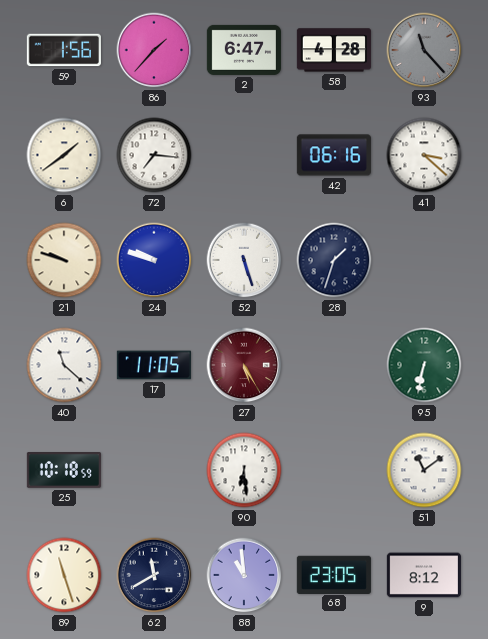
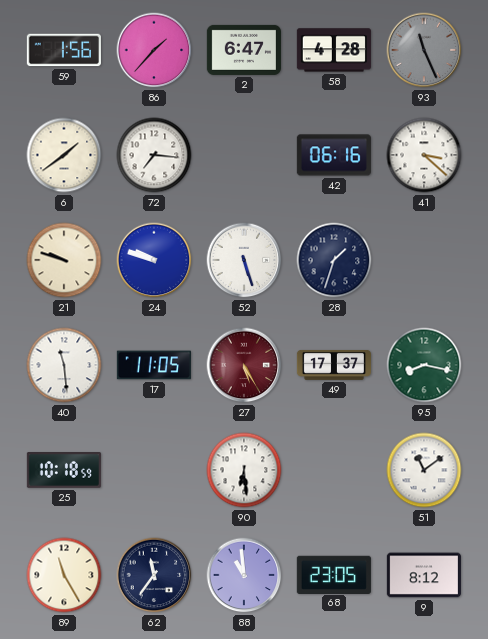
93: 11:23 -> 11:26 (424, 50)
40: 11:22 -> 11:29 (64, 365)
49: none -> 17:37 (333, 365)
95: 6:32 -> 8:17 (424, 365)
89: 11:27 -> 11:25 (64, 575)
62: 11:40 -> 11:36 (154, 575)
